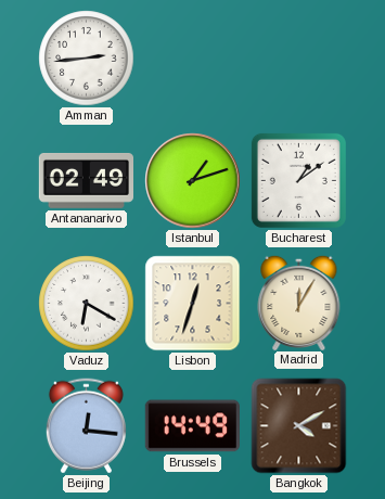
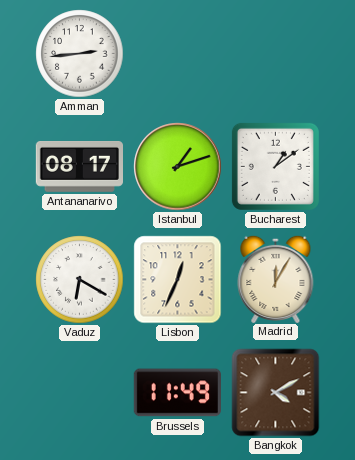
Antananarivo: 02:49 -> 08:17 (79, 166)
Lisbon: 12:33 -> 12:34 (178, 280)
Beijing: 12:16 -> none (86, 426)
Brussels: 14:49 -> 11:49 (177, 393)
